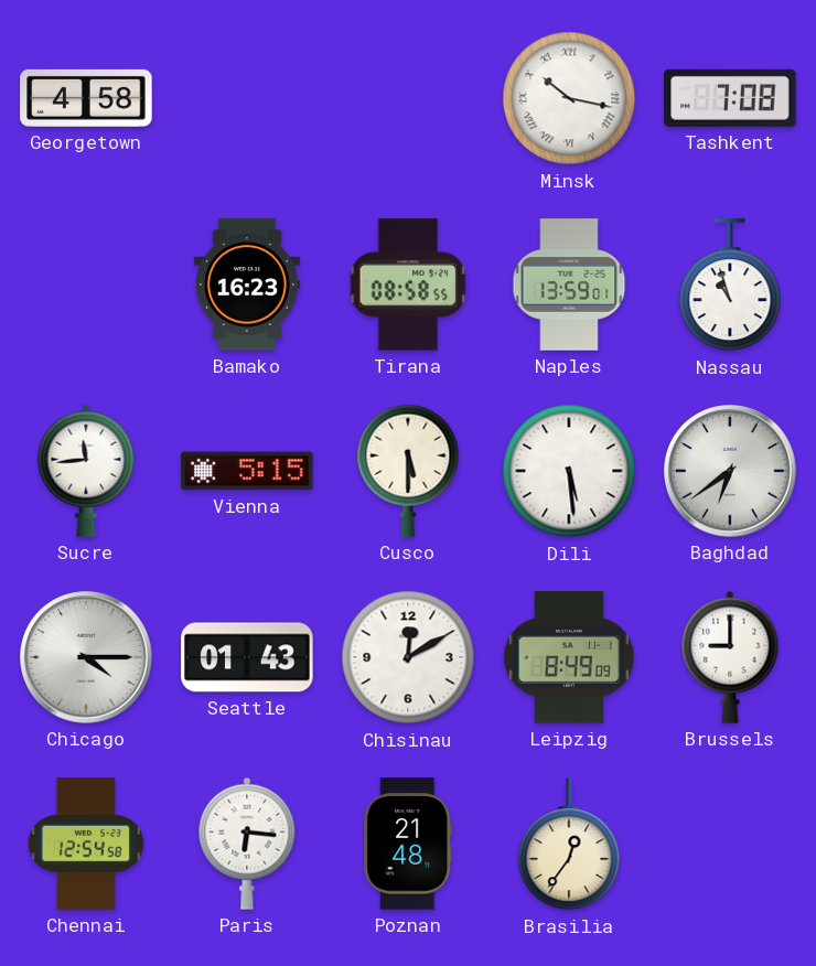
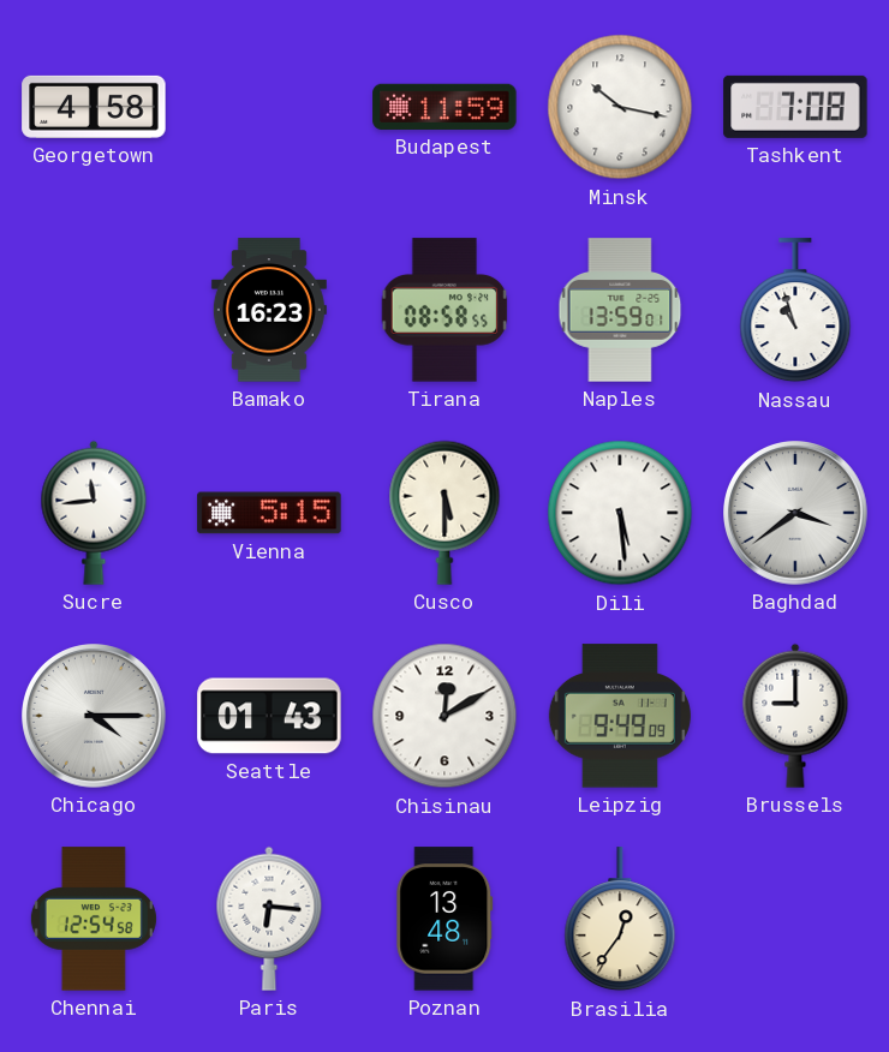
Budapest: none -> 11:59 (444, 107)
Minsk numerals: Roman -> Arabic (620, 107)
Baghdad: 6:39 -> 3:39 (795, 513)
Leipzig: 8:49 -> 9:49 (620, 716)
Poznan: 21:48 -> 13:48 (444, 919)
